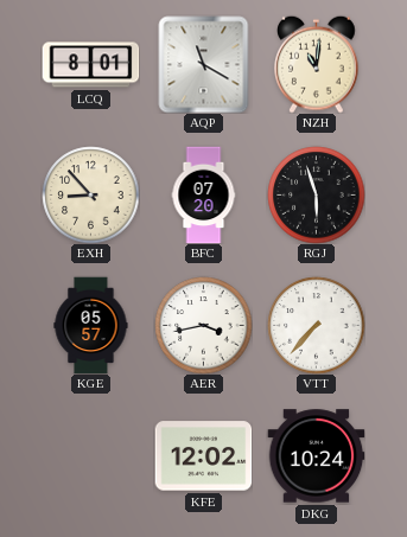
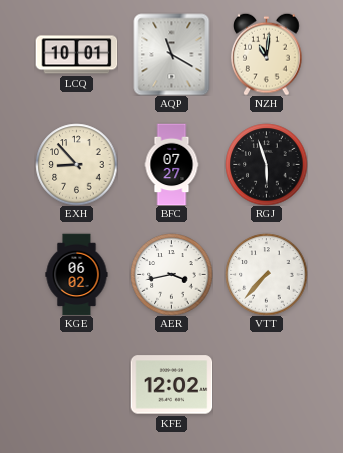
LCQ: 8:01 -> 10:01 (76, 55)
BFC: 07:20 -> 07:27 (172, 164)
KGE: 05:57 -> 06:02 (77, 274)
DKG: 10:24 -> none (316, 456)
